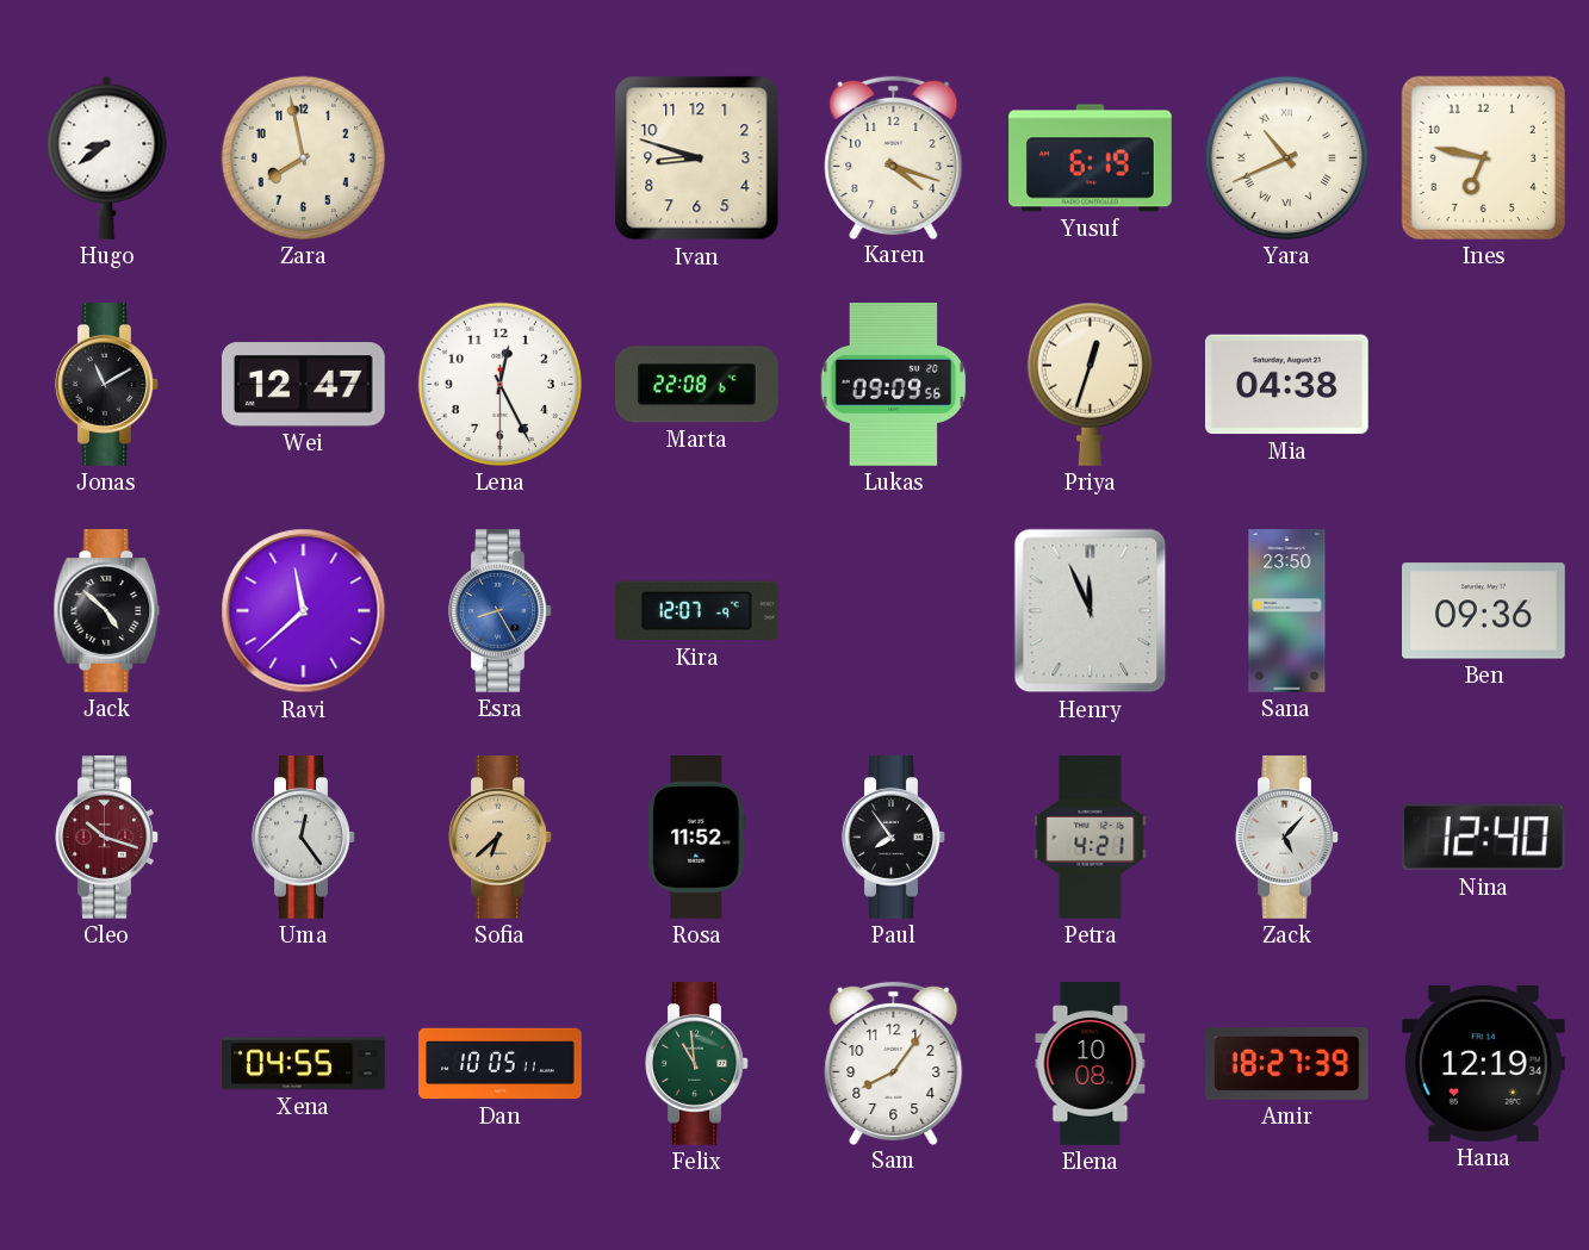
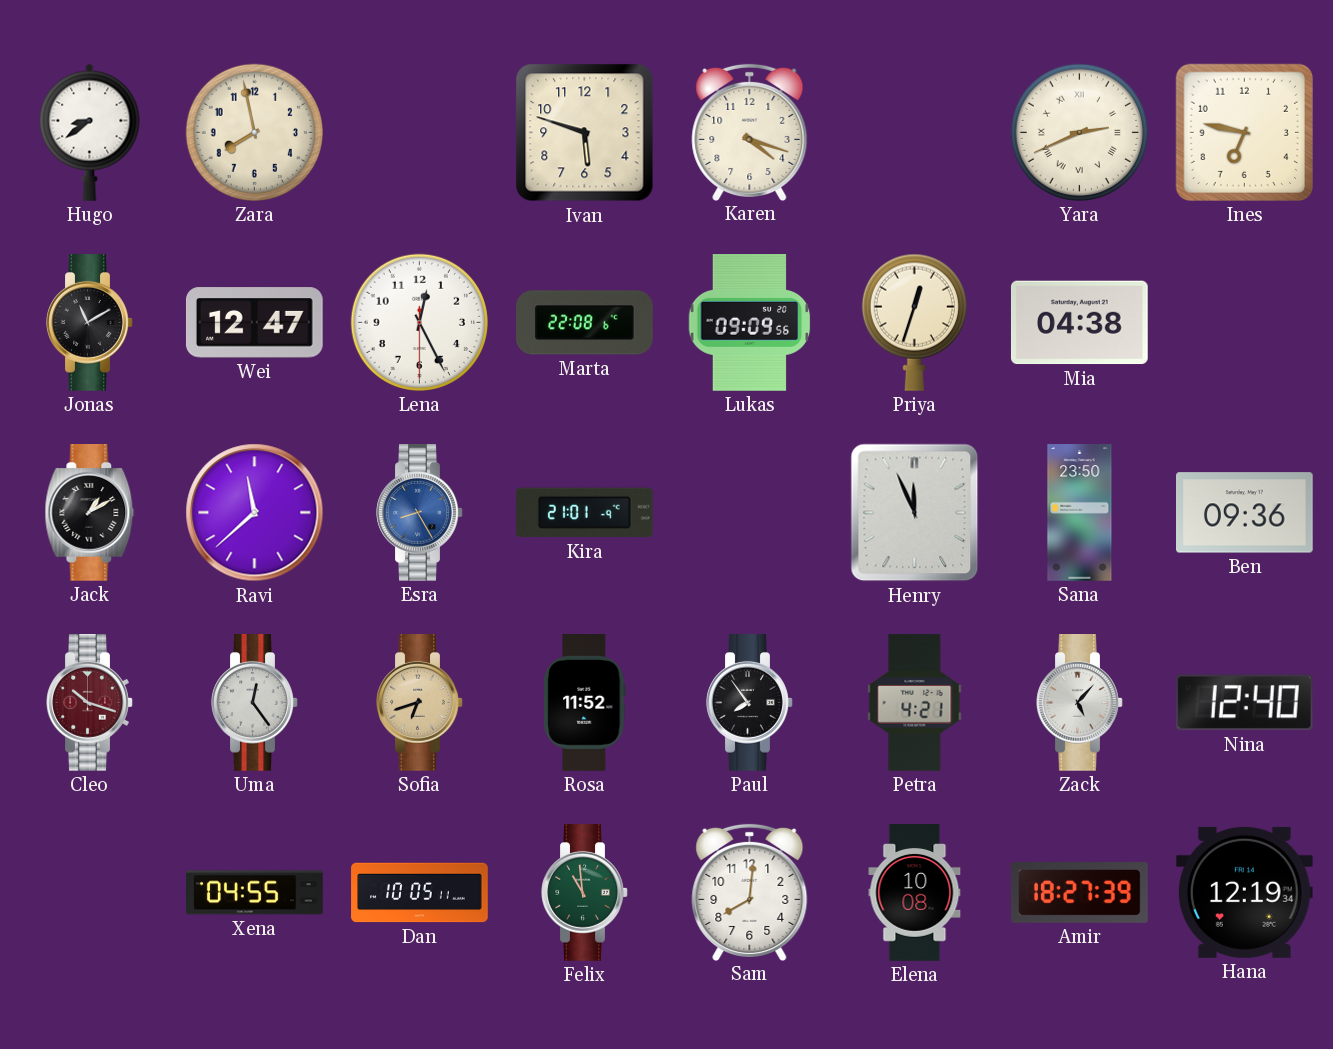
Ivan: 8:48 -> 5:48 (585, 133)
Yusuf: 6:19 -> none (1091, 158)
Yara: 10:41 -> 2:41 (1079, 132)
Jack: 4:52 -> 1:10 (90, 513)
Kira: 12:07 -> 21:01 (584, 513)
Sofia: 6:38 -> 6:42 (420, 703)
Sam: 8:06 -> 8:01 (750, 892)
